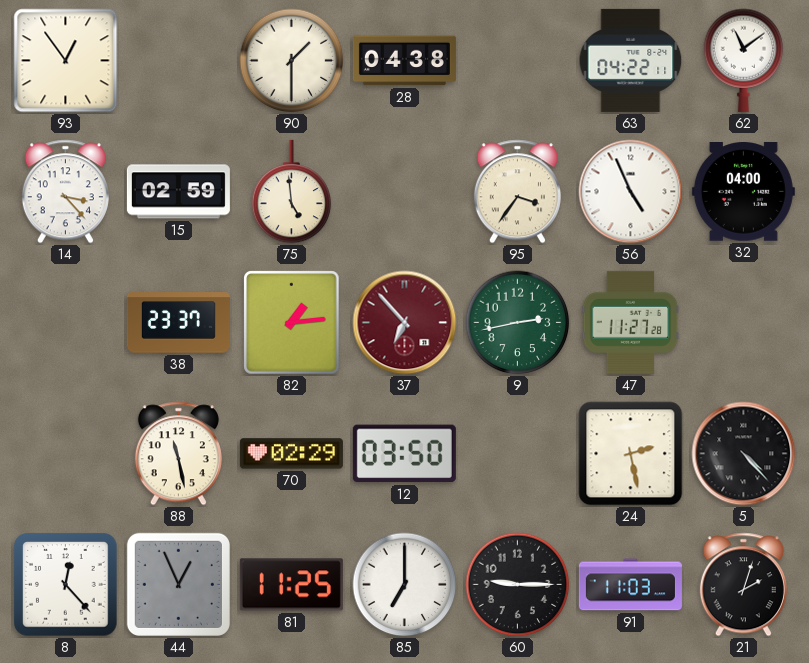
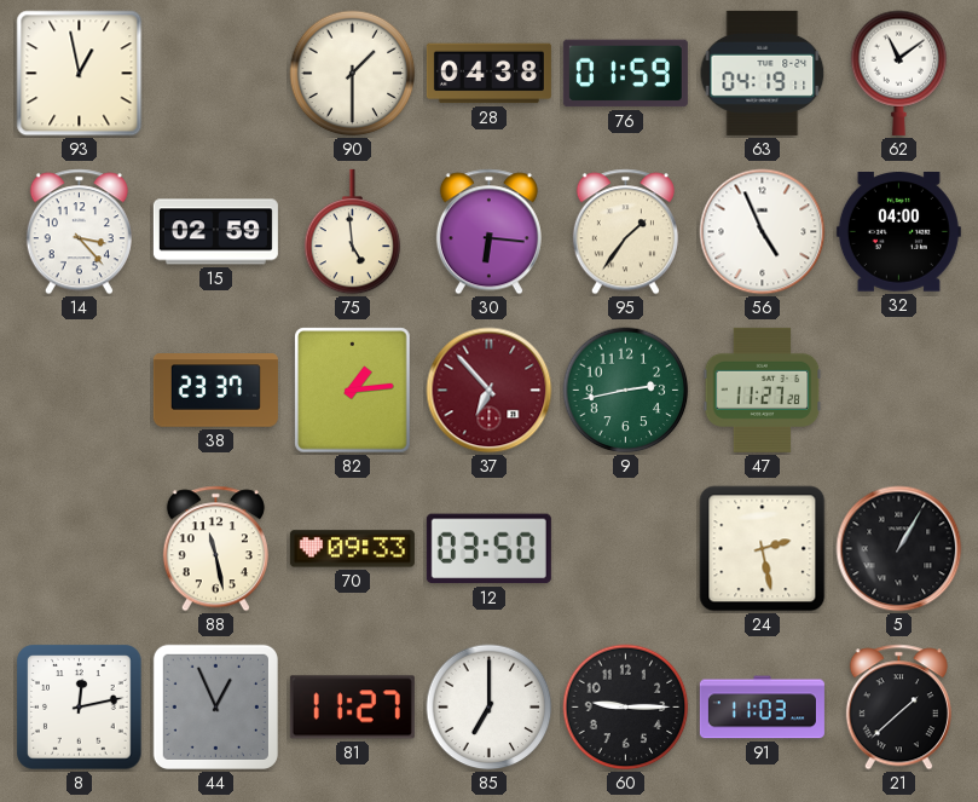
93: 12:54 -> 12:58 (80, 74)
76: none -> 01:59 (625, 74)
63: 04:22 -> 04:19 (763, 73)
30: none -> 6:16 (488, 232)
95: 3:36 -> 1:36 (625, 232)
70: 02:29 -> 09:33 (352, 549)
5: 4:23 -> 1:05 (899, 549)
8: 12:23 -> 12:13 (80, 708)
81: 11:25 -> 11:27 (352, 708)
21: 2:03 -> 1:38 (898, 708)
